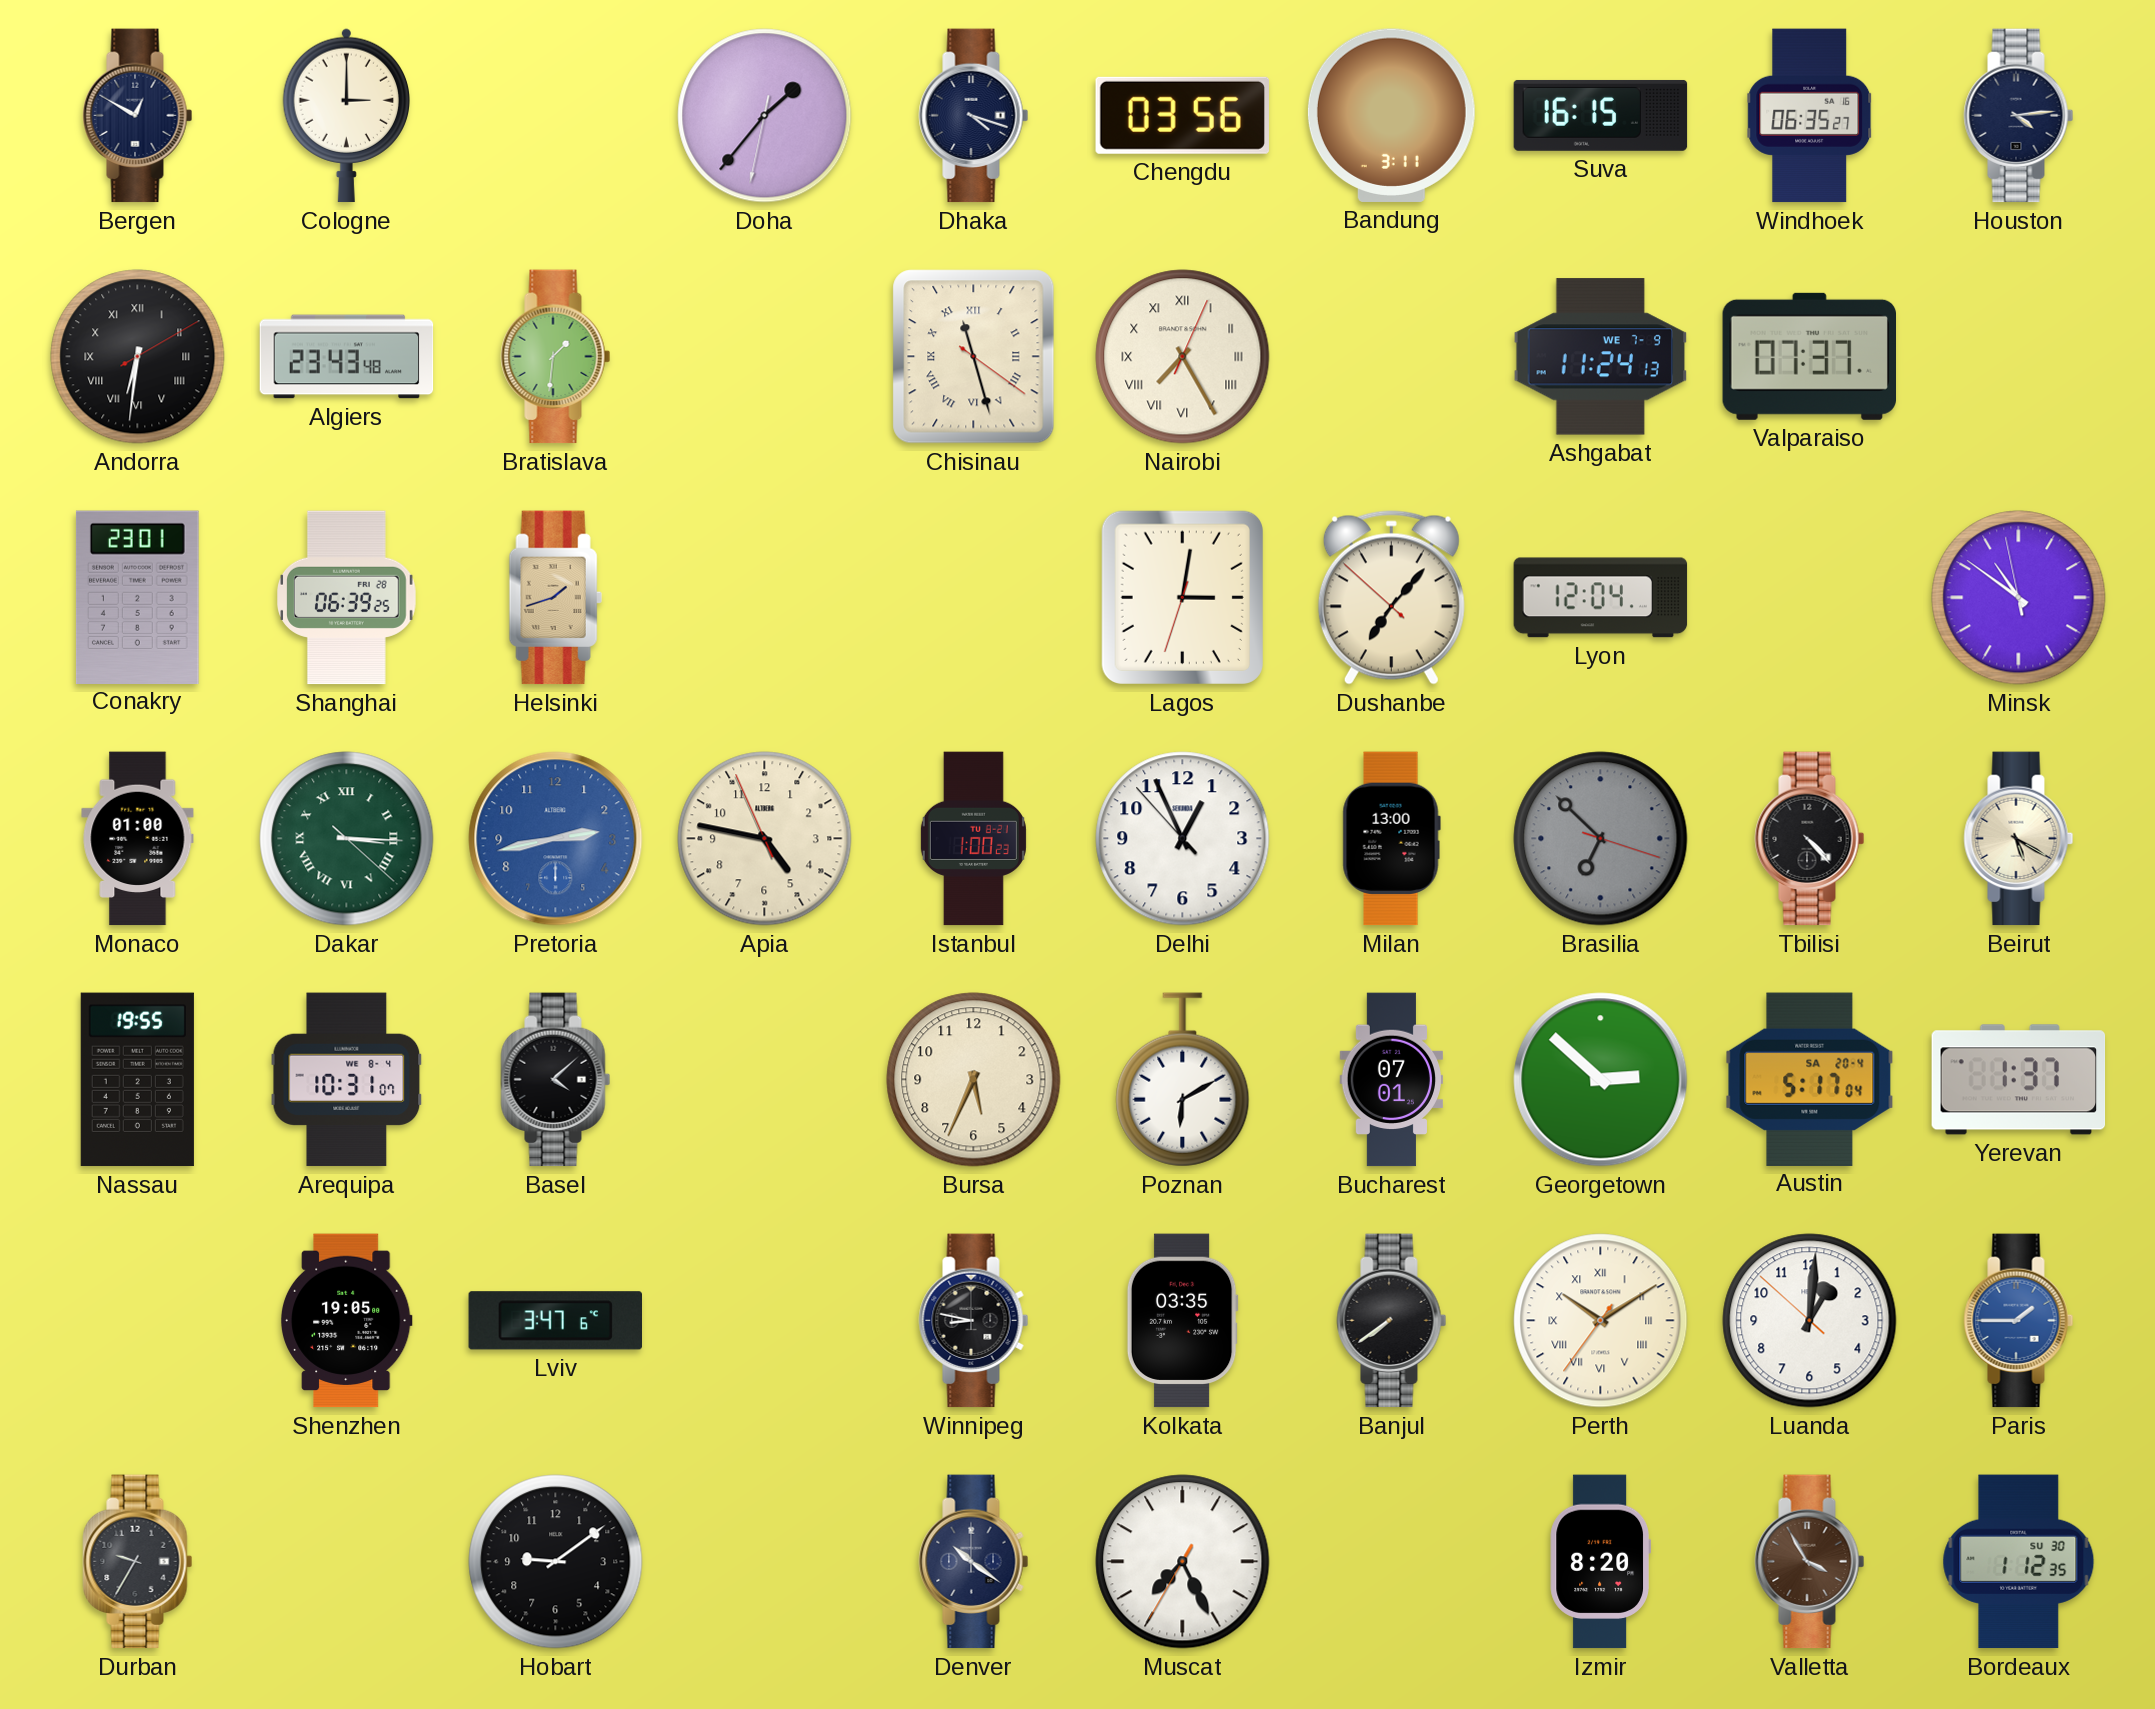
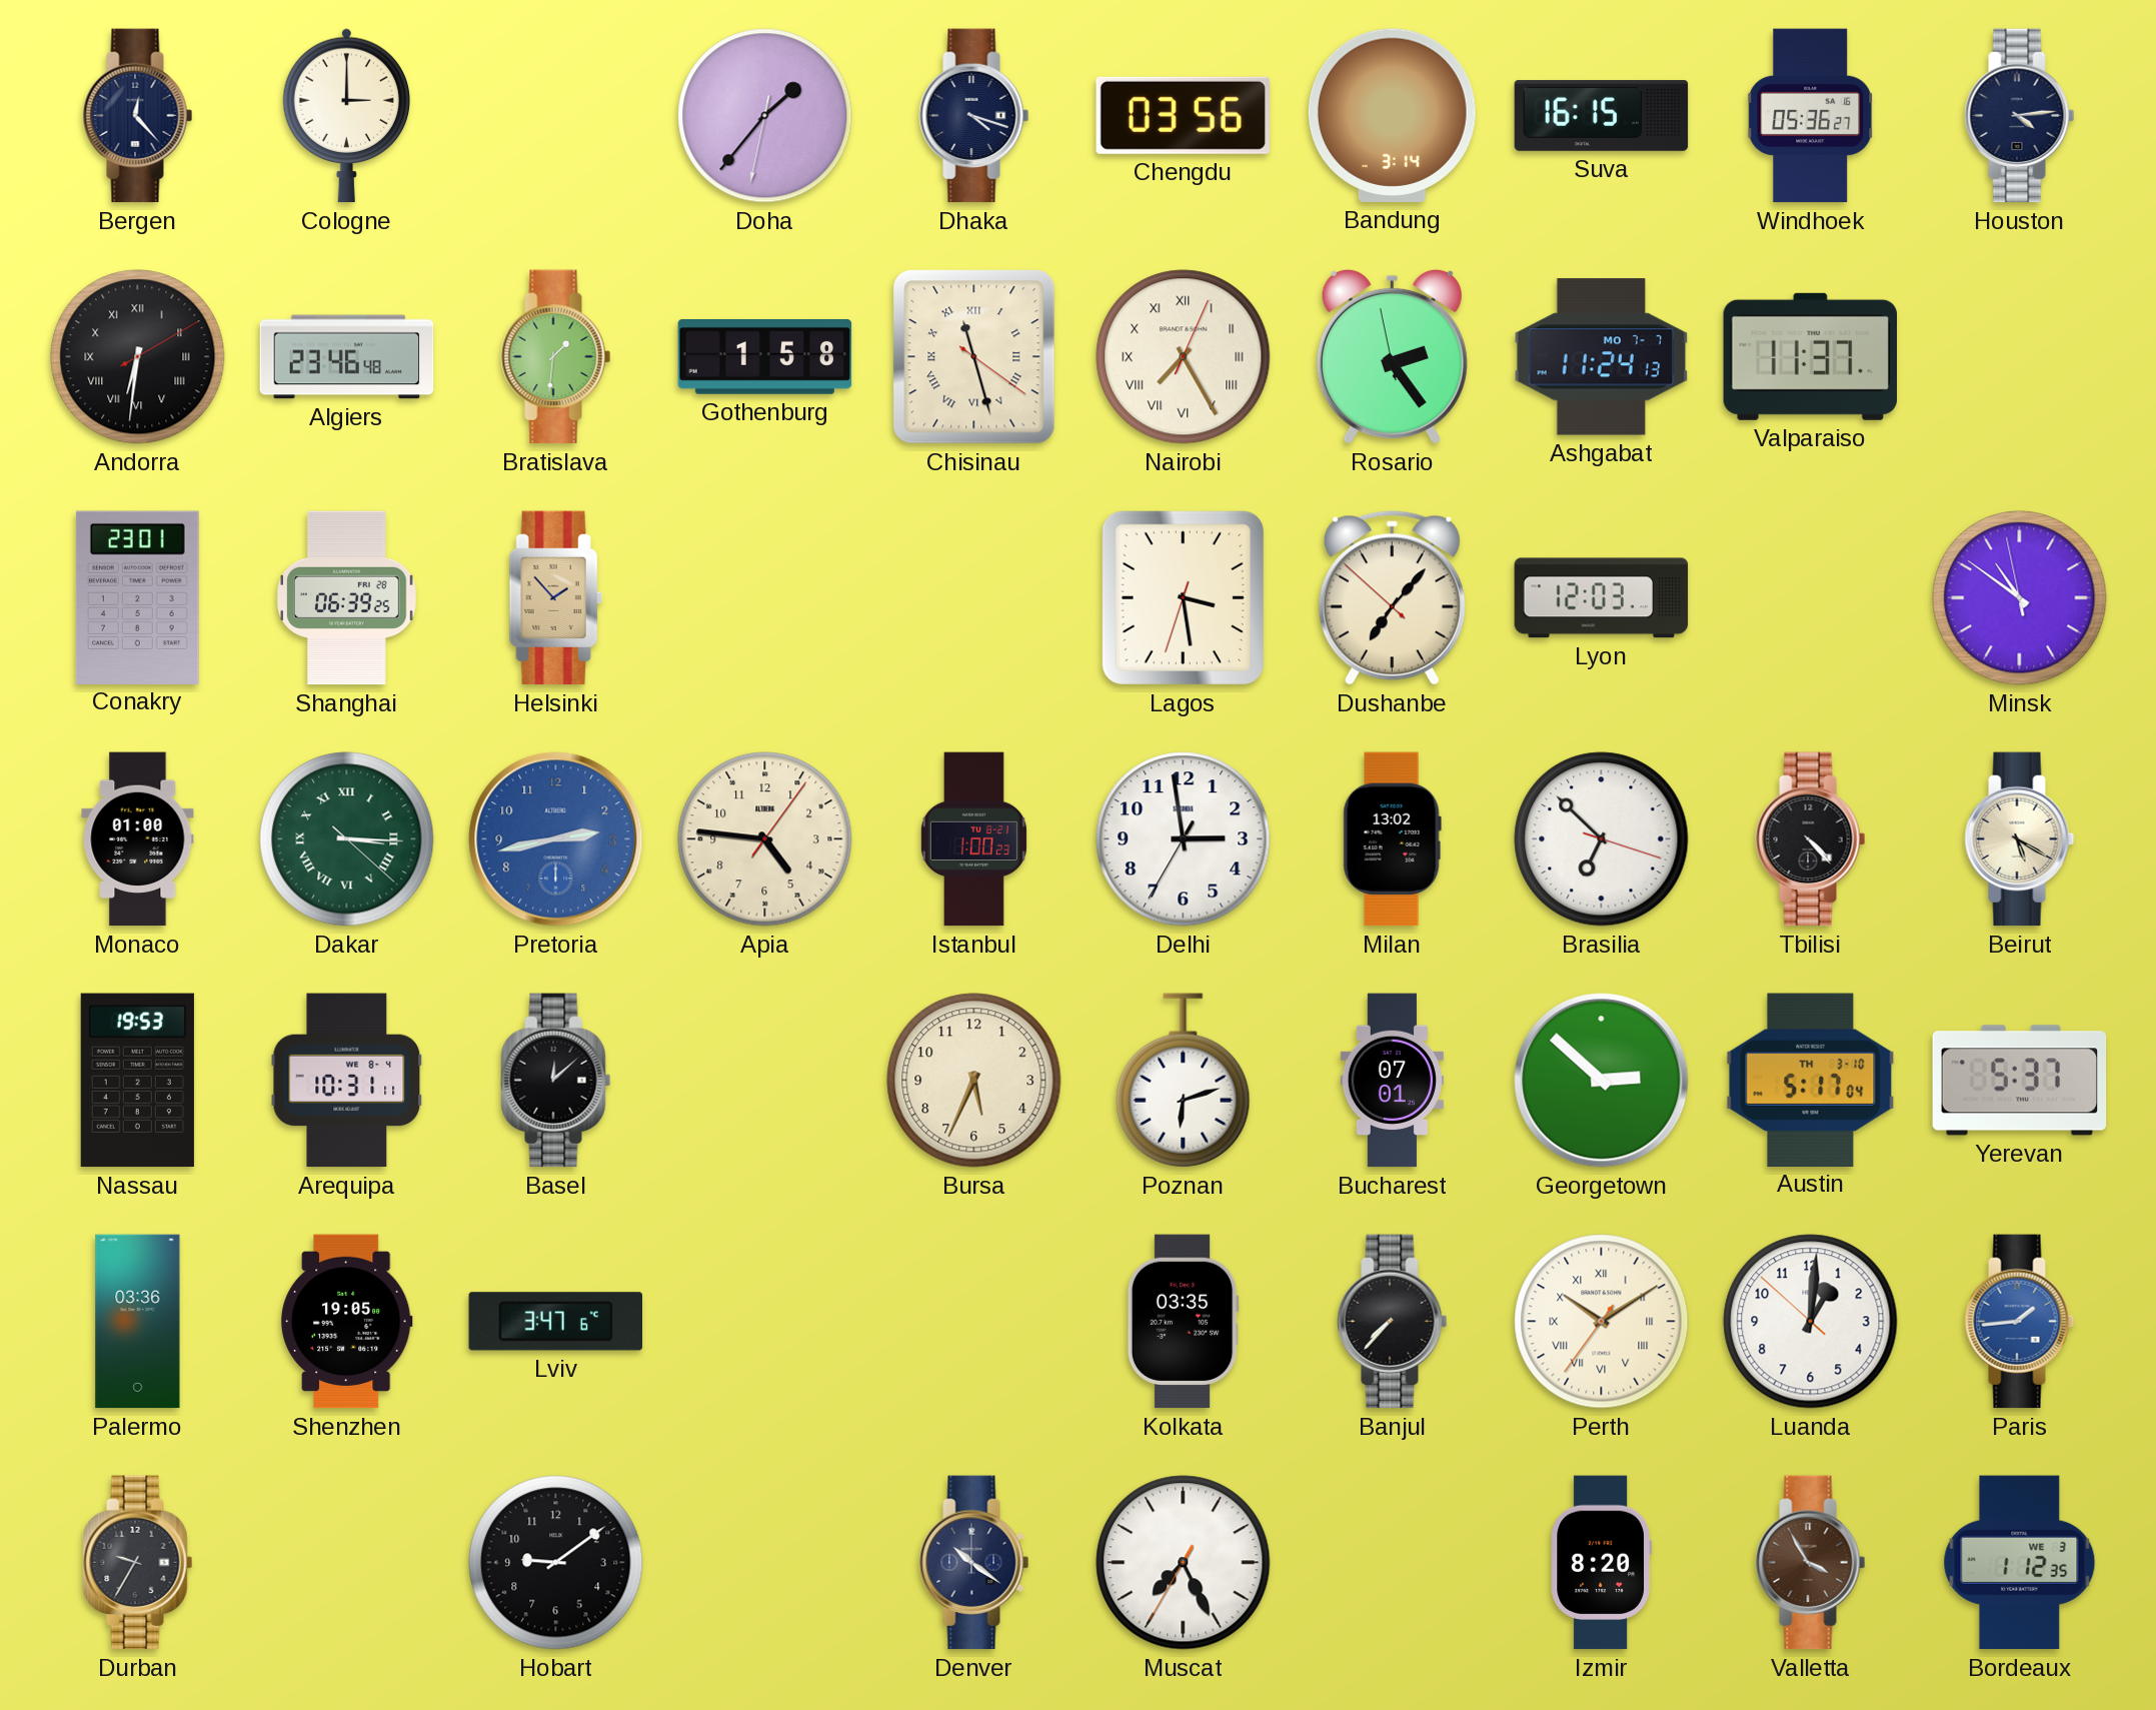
Bergen: 12:50 -> 12:23 (138, 116)
Bandung: 3:11 -> 3:14 (1392, 115)
Windhoek: 06:35 -> 05:36 (1811, 116)
Algiers: 23:43 -> 23:46 (347, 357)
Gothenburg: none -> 1:58 (765, 356)
Rosario: none -> 2:23 (1392, 356)
Ashgabat date: WE 7-9 -> MO 7-7 (1602, 357)
Valparaiso: 07:37 -> 11:37 (1810, 356)
Helsinki: 1:42 -> 1:53 (555, 598)
Lagos: 3:01 -> 3:28 (1183, 597)
Lyon: 12:04 -> 12:03 (1602, 598)
Apia: 4:46:56 -> 4:46:06 (765, 839)
Delhi: 12:55 -> 2:58 (1184, 839)
Milan: 13:00 -> 13:02 (1392, 839)
Brasilia dial: grey -> white (1602, 839)
Nassau: 19:55 -> 19:53 (137, 1081)
Arequipa: 10:31:07 -> 10:31:11 (347, 1081)
Basel: 4:08 -> 12:08 (556, 1081)
Poznan: 6:10 -> 6:12 (1184, 1081)
Austin date: SA 20-4 -> TH 3-10 (1811, 1080)
Yerevan: 1:37 -> 5:37 (2020, 1081)
Palermo: none -> 03:36 (138, 1322)
Winnipeg: 8:47 -> none (974, 1321)
Banjul: 7:39 -> 7:37 (1393, 1322)
Paris: 1:45 -> 1:44 (2020, 1322)
Bordeaux date: SU 30 -> WE 3 (2020, 1563)
